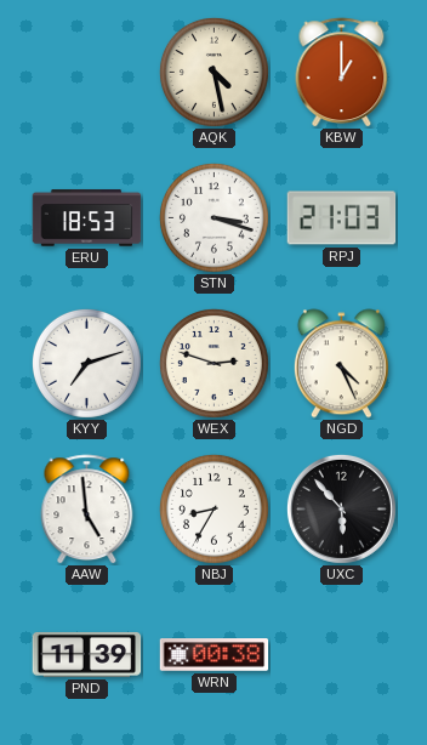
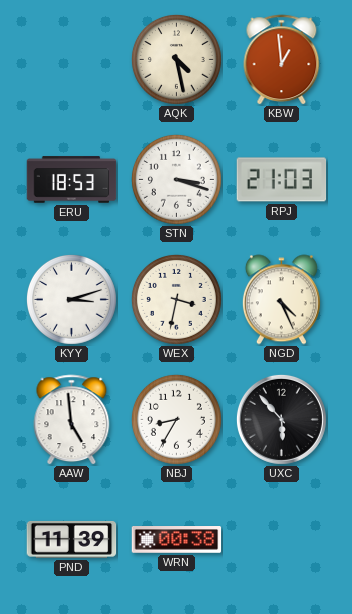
KBW: 1:00 -> 12:59 (282, 60)
KYY: 7:12 -> 3:12 (71, 299)
WEX: 2:48 -> 3:32 (176, 299)
